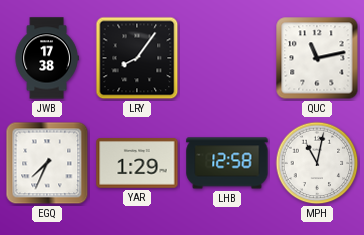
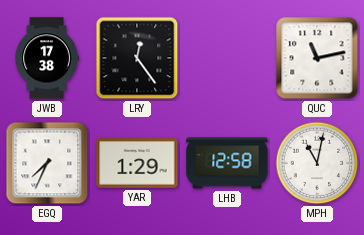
LRY: 8:06 -> 12:24 (137, 58)
